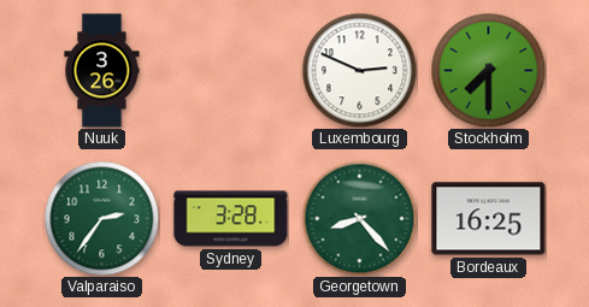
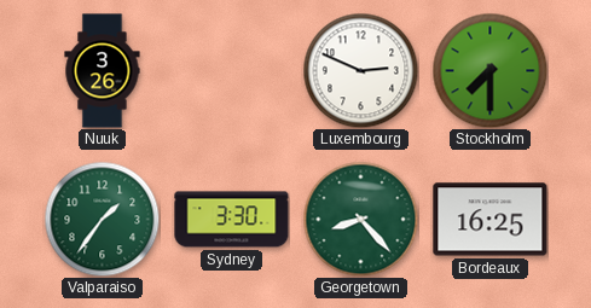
Valparaiso: 2:36 -> 1:36 (102, 219)
Sydney: 3:28 -> 3:30 (232, 220)
